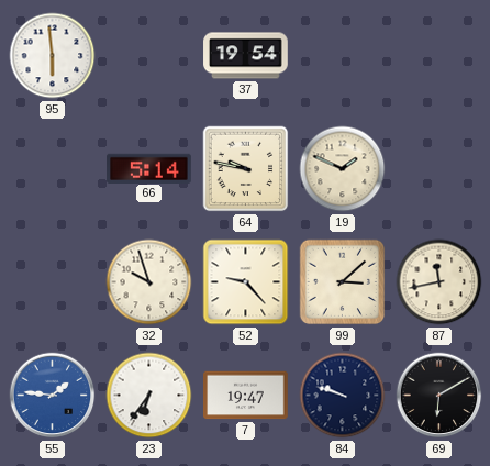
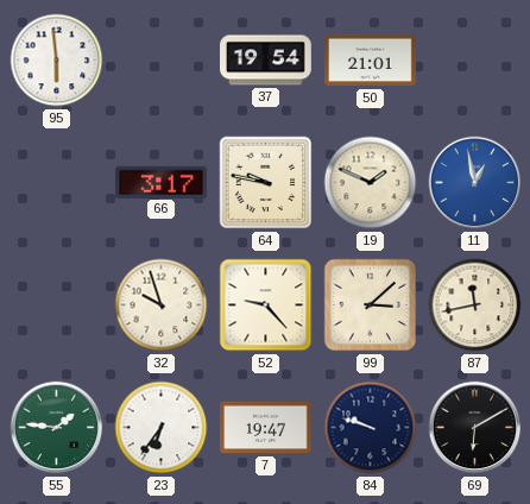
50: none -> 21:01 (371, 61)
66: 5:14 -> 3:17 (162, 182)
11: none -> 12:58 (475, 183)
55 dial: blue -> green (57, 428)
